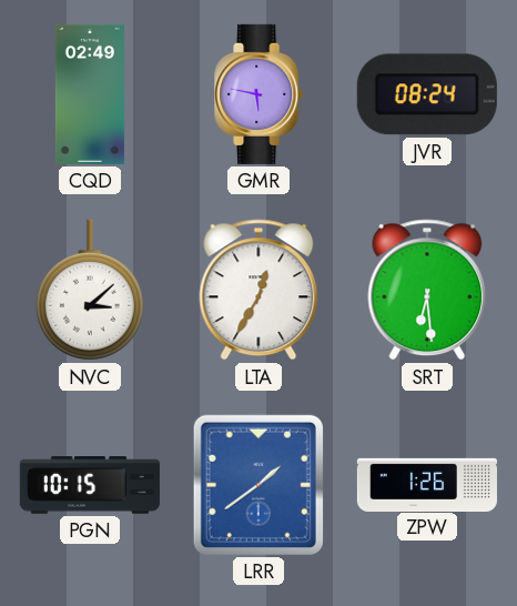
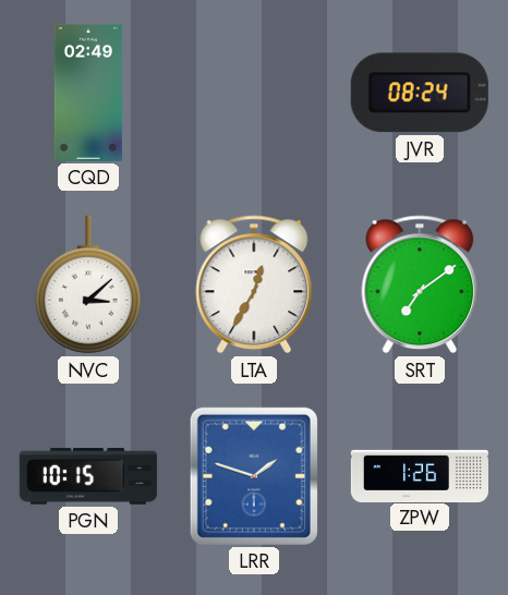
GMR: 5:47 -> none (260, 94)
SRT: 6:29 -> 7:09 (420, 284)
LRR: 1:39 -> 1:48 (254, 476)
